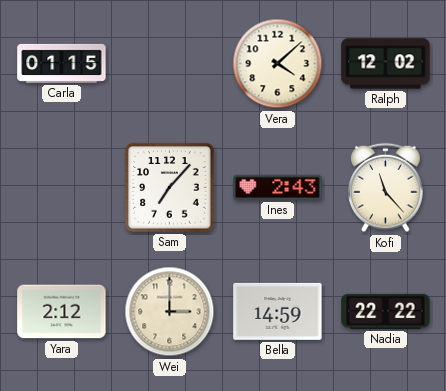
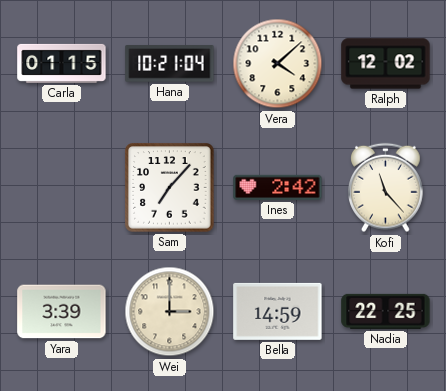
Hana: none -> 10:21 (170, 64)
Ines: 2:43 -> 2:42 (278, 187)
Yara: 2:12 -> 3:39 (62, 312)
Nadia: 22:22 -> 22:25 (386, 311)
